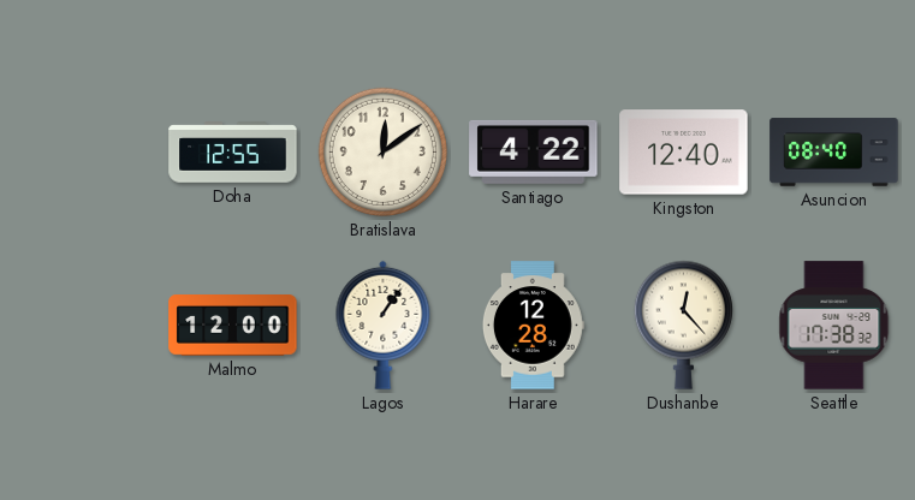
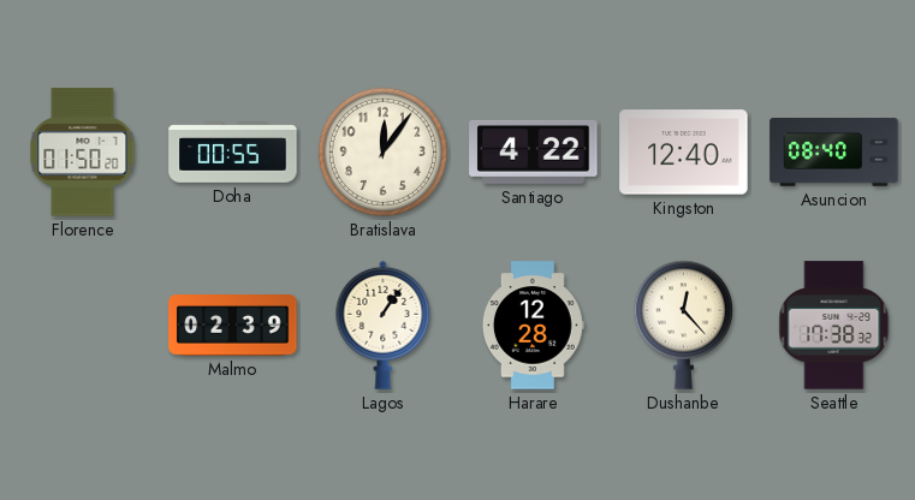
Florence: none -> 01:50 (83, 153)
Doha: 12:55 -> 00:55 (233, 153)
Bratislava: 12:09 -> 12:06 (382, 151)
Malmo: 12:00 -> 02:39 (233, 326)
